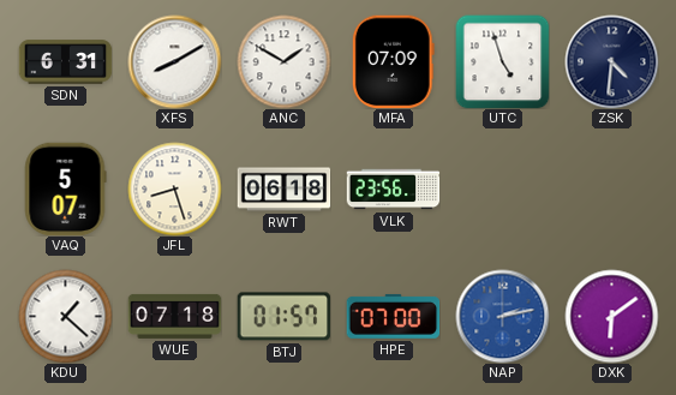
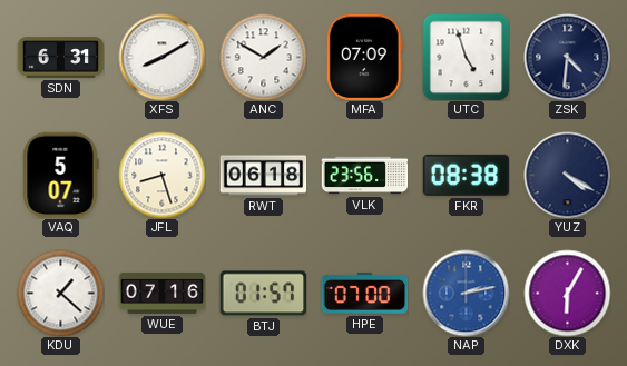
FKR: none -> 08:38 (466, 175)
YUZ: none -> 4:20 (567, 175)
WUE: 07:18 -> 07:16 (161, 293)
DXK: 6:09 -> 6:05 (567, 293)
